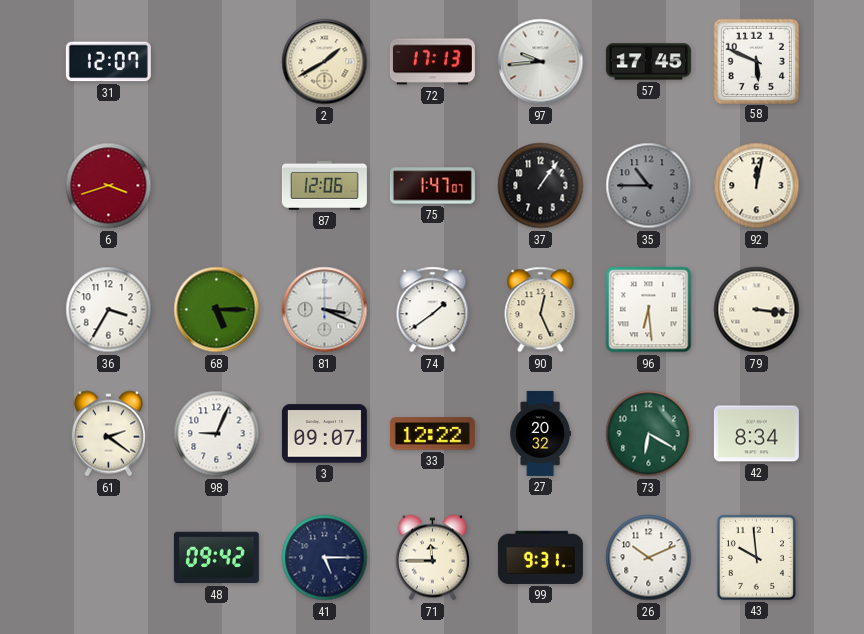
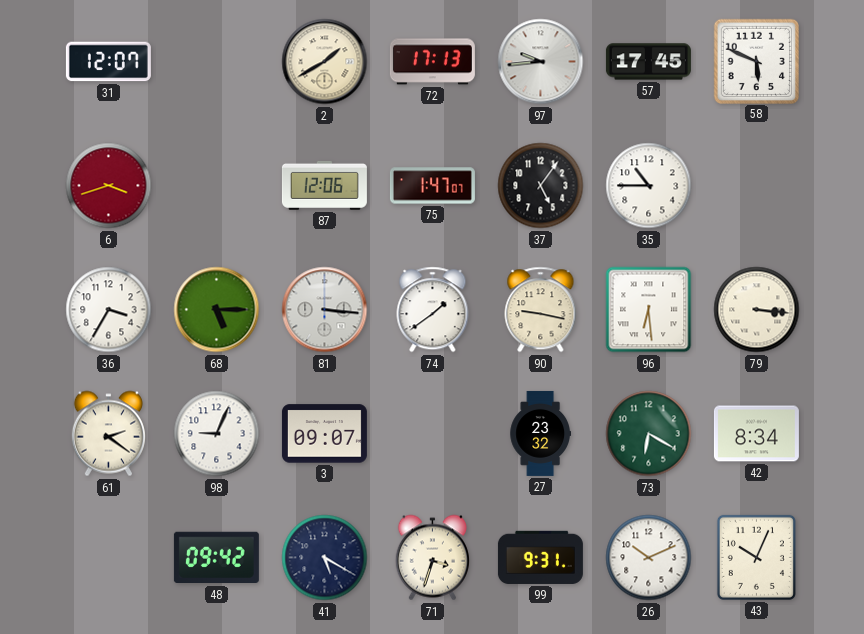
37: 1:06 -> 5:06 (541, 186)
35 dial: grey -> white (649, 186)
92: 12:02 -> none (757, 186)
81: 3:19 -> 3:16 (325, 310)
90: 12:26 -> 9:17 (541, 310)
33: 12:22 -> none (432, 434)
27: 20:32 -> 23:32 (540, 433)
41: 5:15 -> 5:20 (325, 558)
71: 11:45 -> 3:33 (432, 558)
43: 9:59 -> 10:04 (756, 557)
